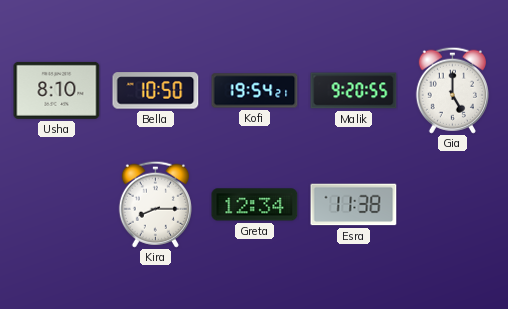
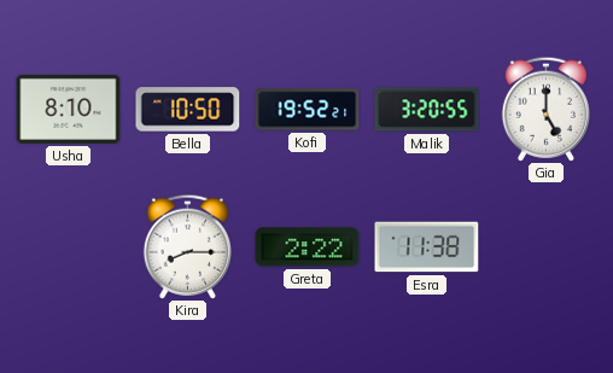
Kofi: 19:54 -> 19:52 (308, 110)
Malik: 9:20 -> 3:20 (427, 110)
Greta: 12:34 -> 2:22 (308, 247)
